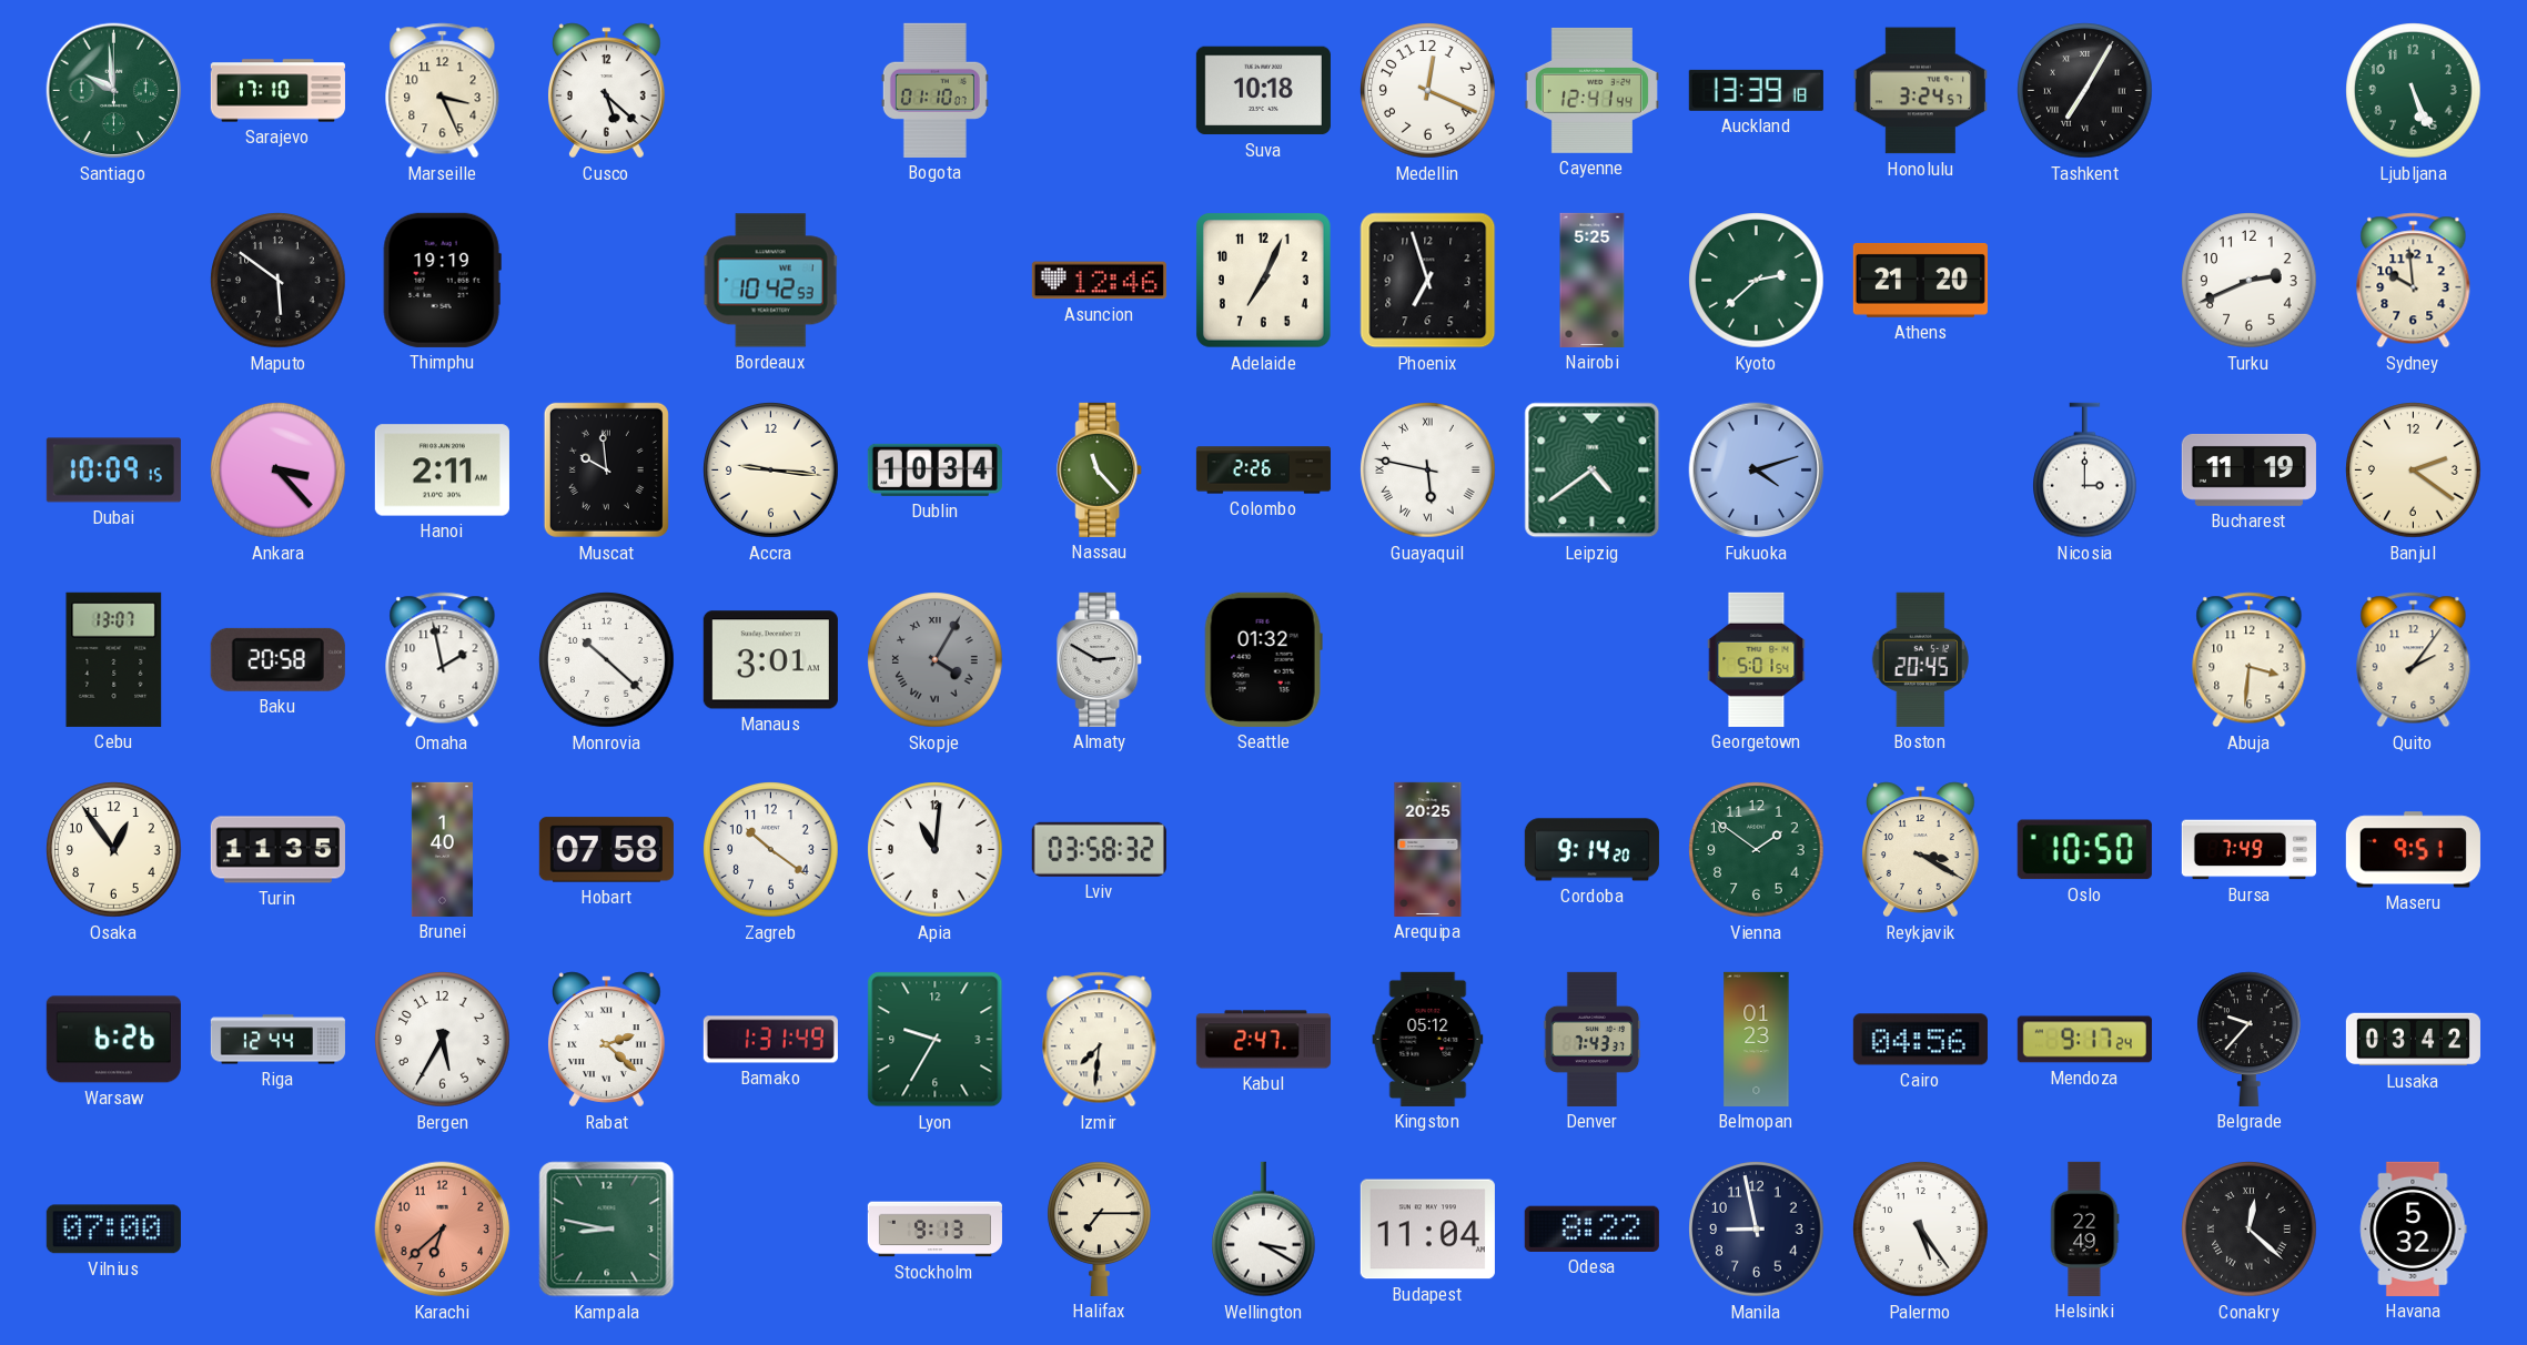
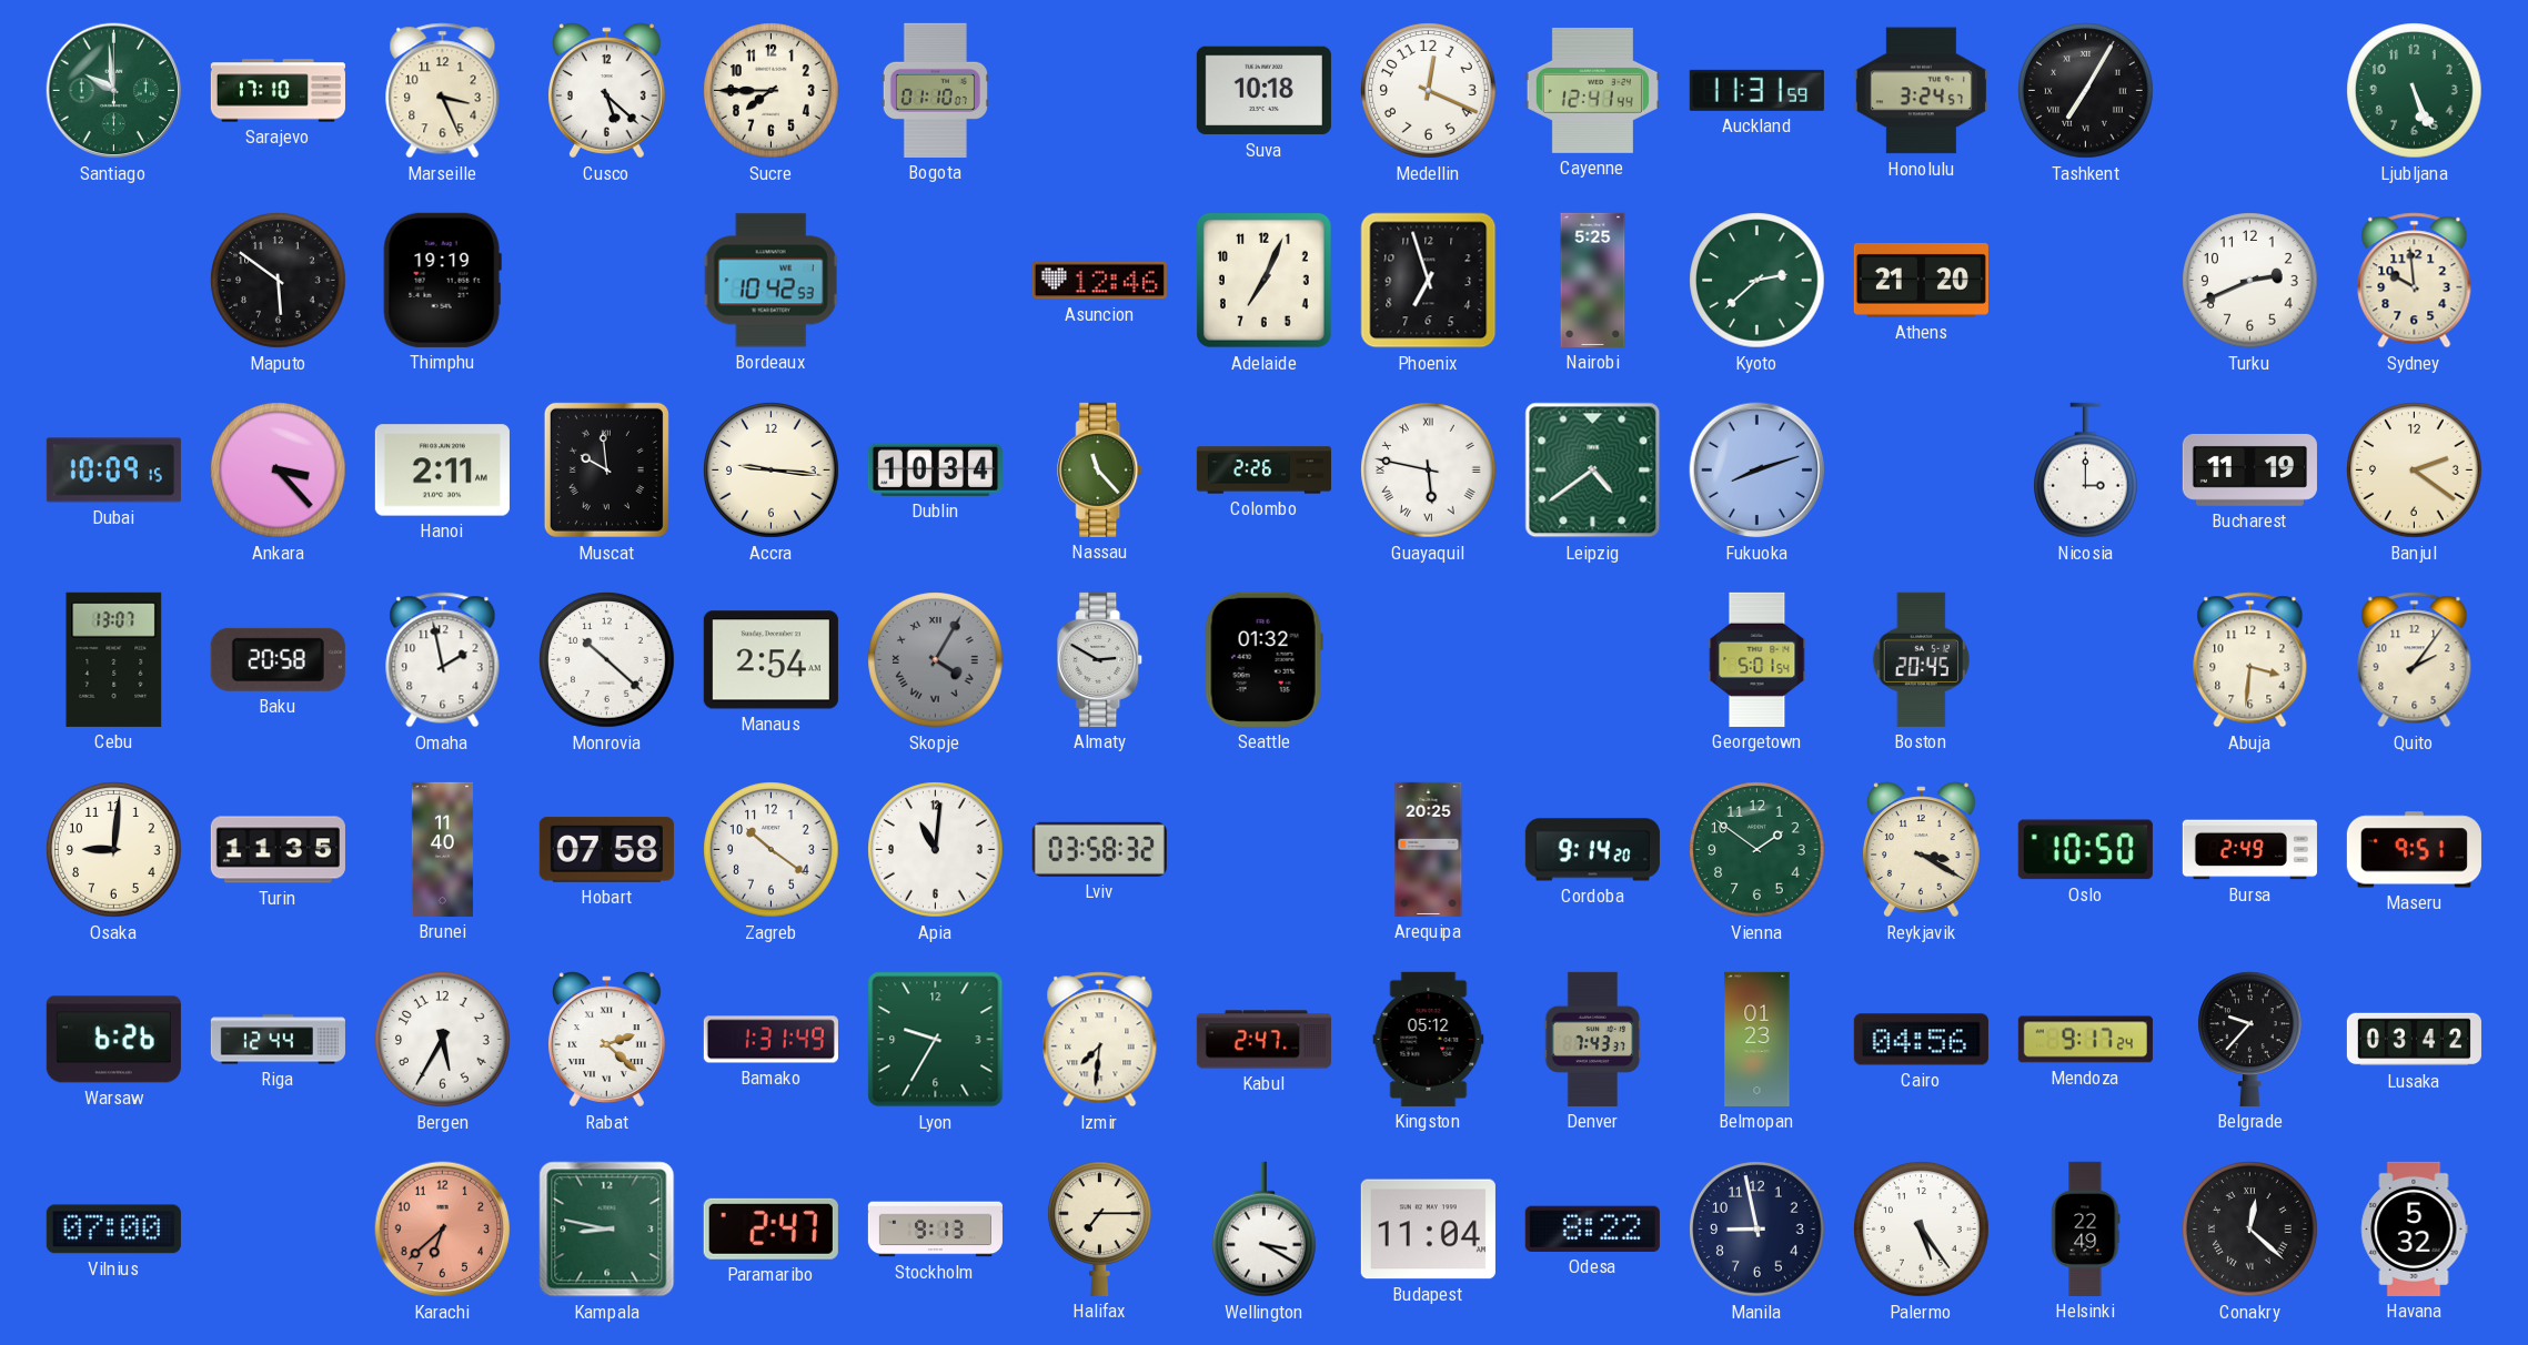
Sucre: none -> 7:45 (772, 91)
Auckland: 13:39 -> 11:31 (1756, 90)
Fukuoka: 4:12 -> 8:12 (1757, 471)
Manaus: 3:01 -> 2:54 (771, 660)
Osaka: 12:54 -> 9:01 (114, 850)
Brunei: 1:40 -> 11:40 (442, 849)
Bursa: 7:49 -> 2:49 (2249, 850)
Paramaribo: none -> 2:47 (771, 1228)
